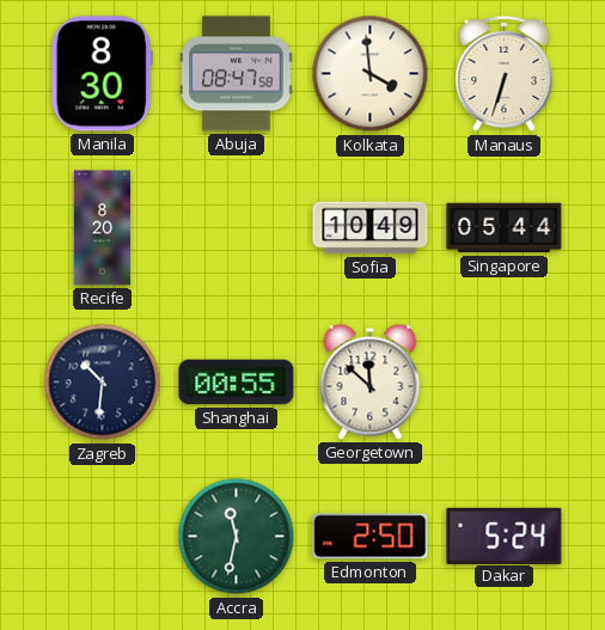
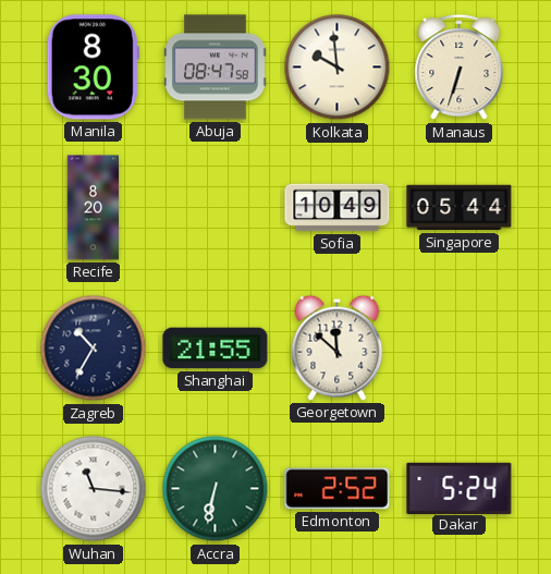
Kolkata: 3:59 -> 9:59 (338, 68)
Zagreb: 10:31 -> 10:35 (94, 349)
Shanghai: 00:55 -> 21:55 (216, 349)
Wuhan: none -> 11:16 (94, 489)
Accra: 11:32 -> 6:32 (216, 489)
Edmonton: 2:50 -> 2:52 (338, 489)
